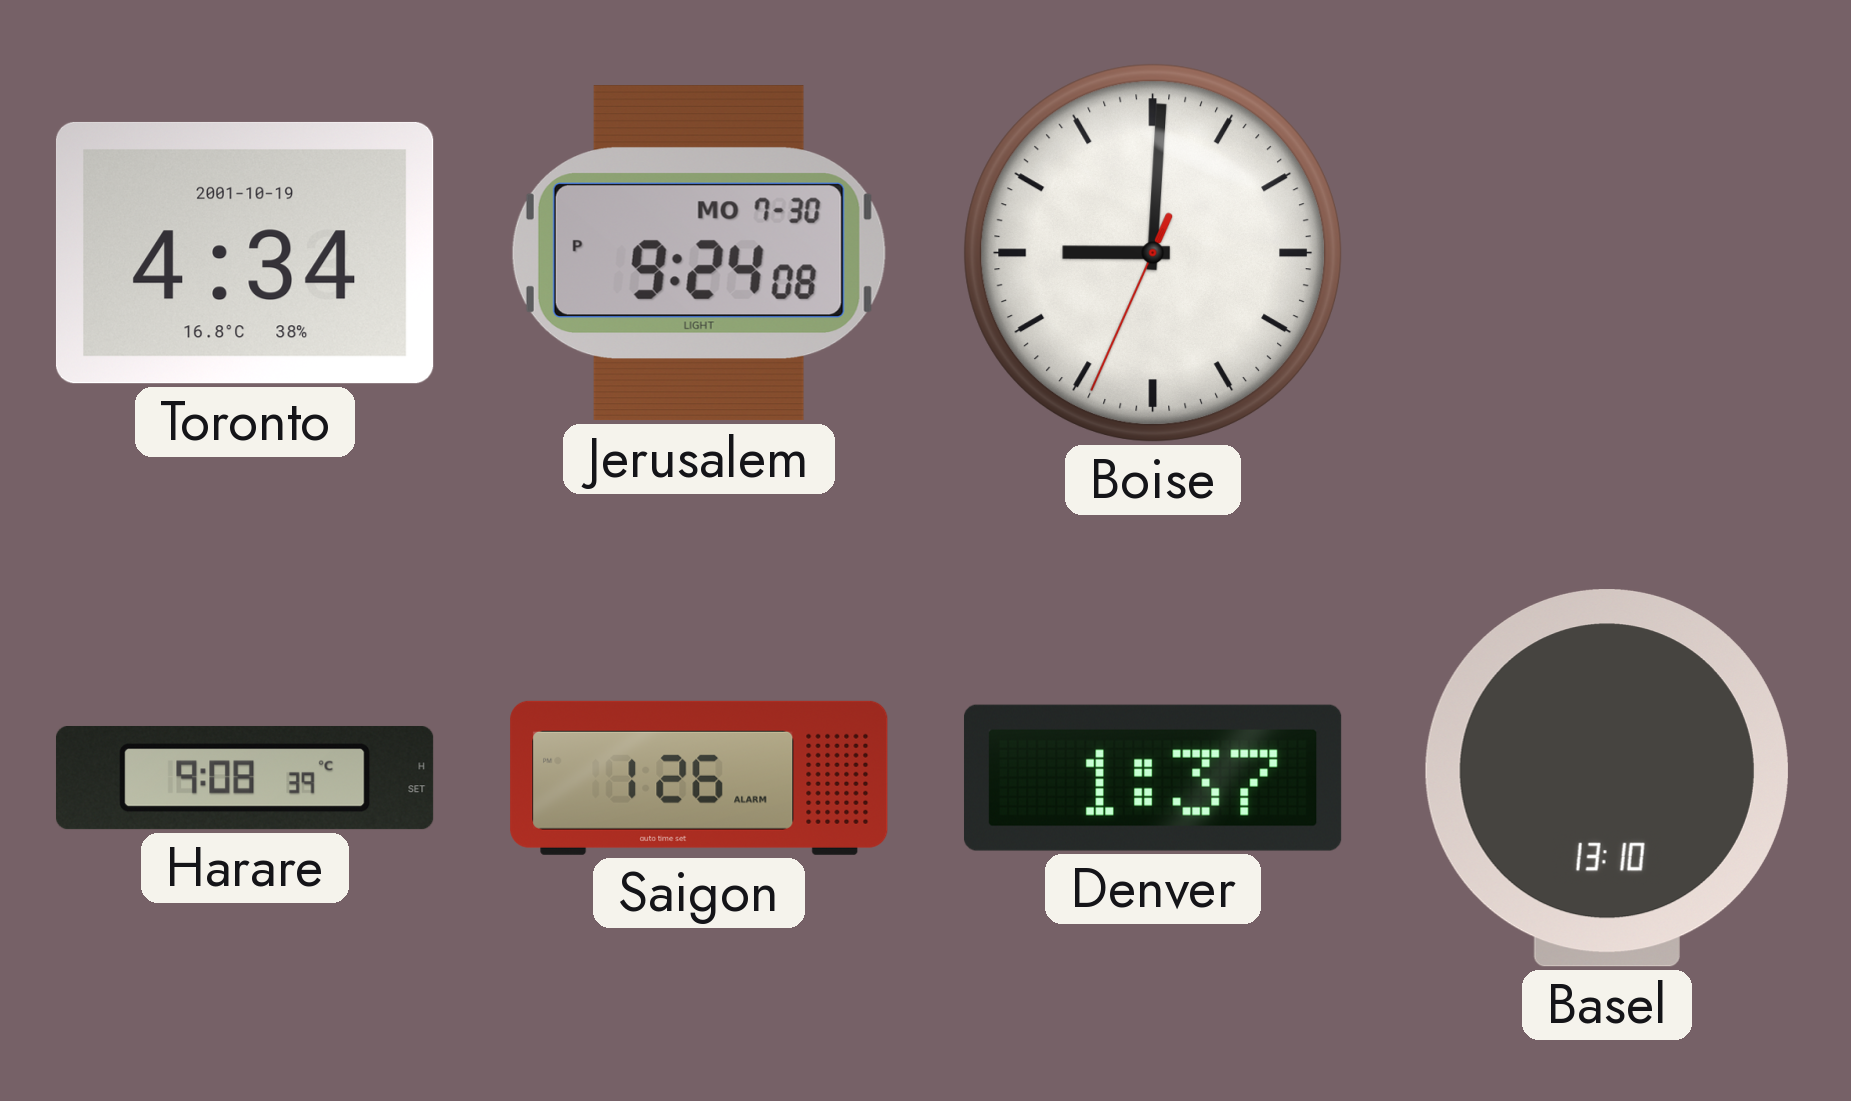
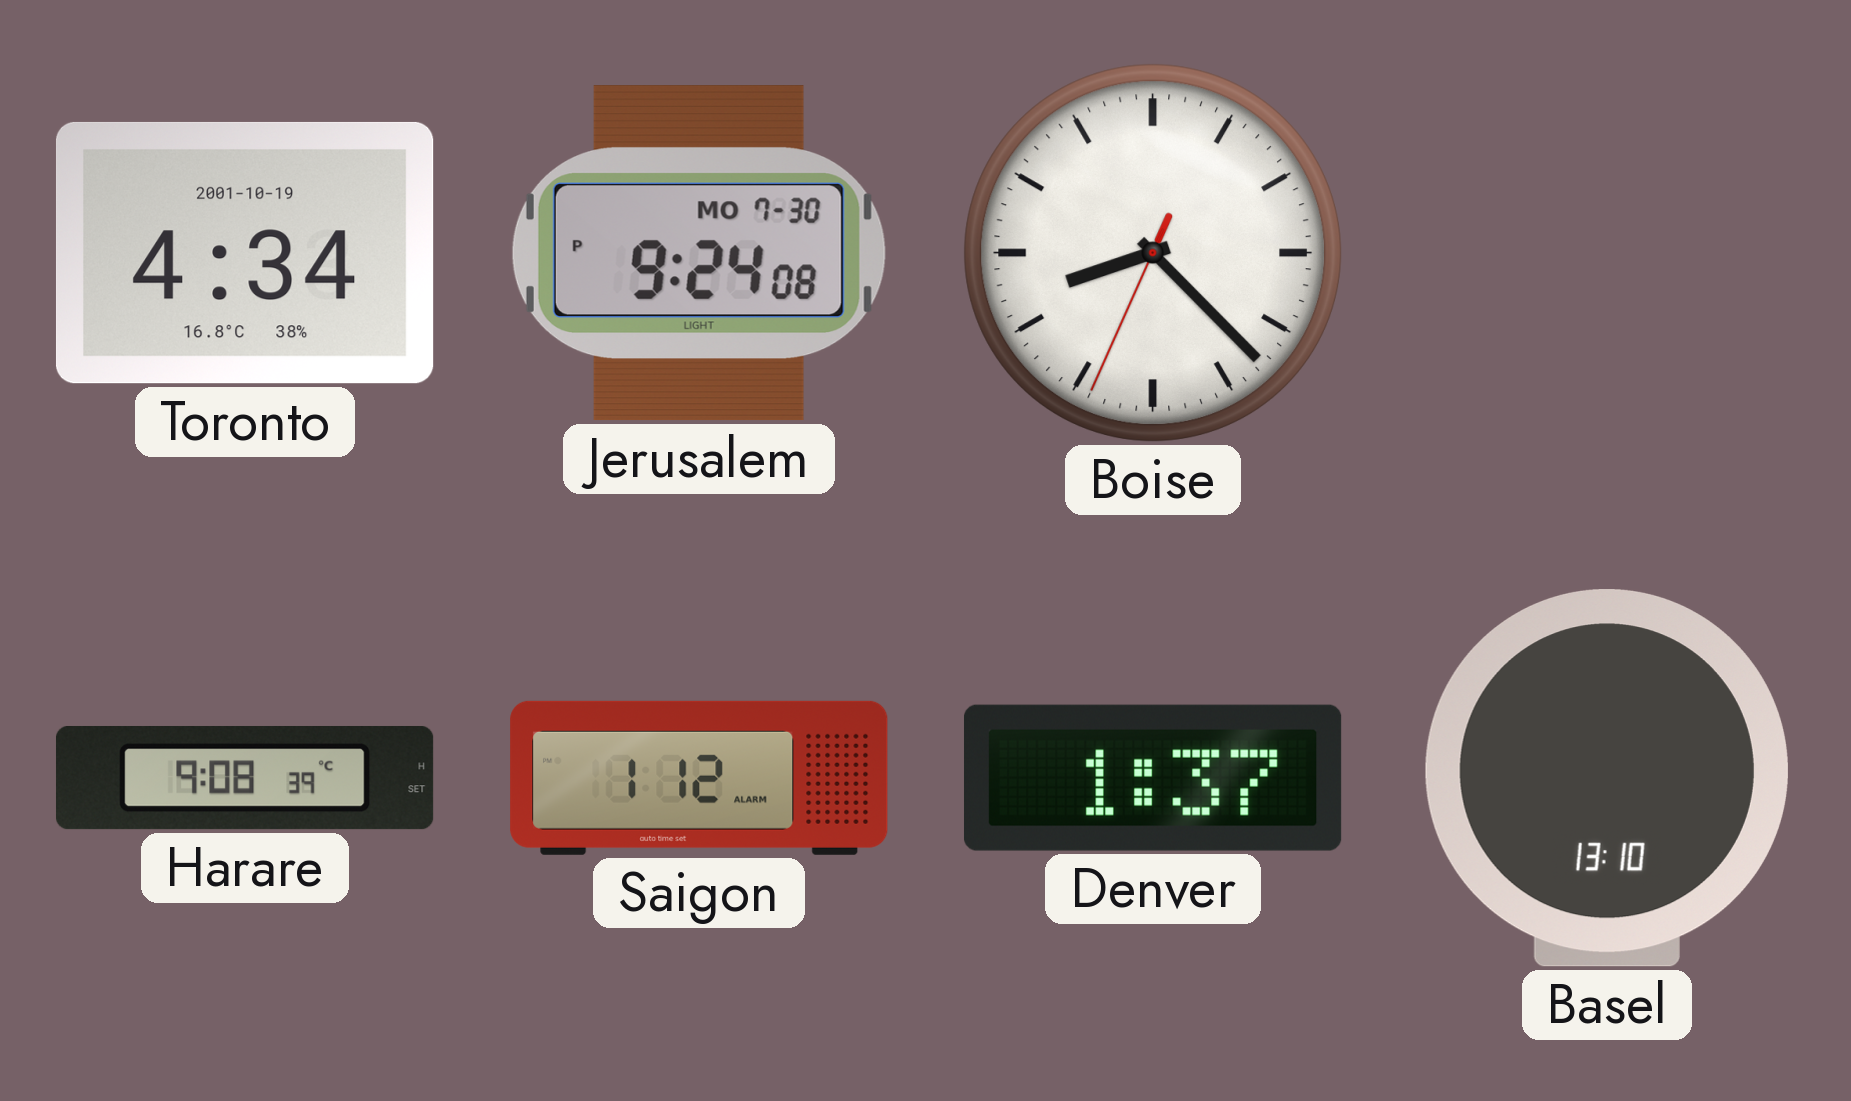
Boise: 9:00 -> 8:22 (1153, 253)
Saigon: 1:26 -> 1:12 (699, 778)
